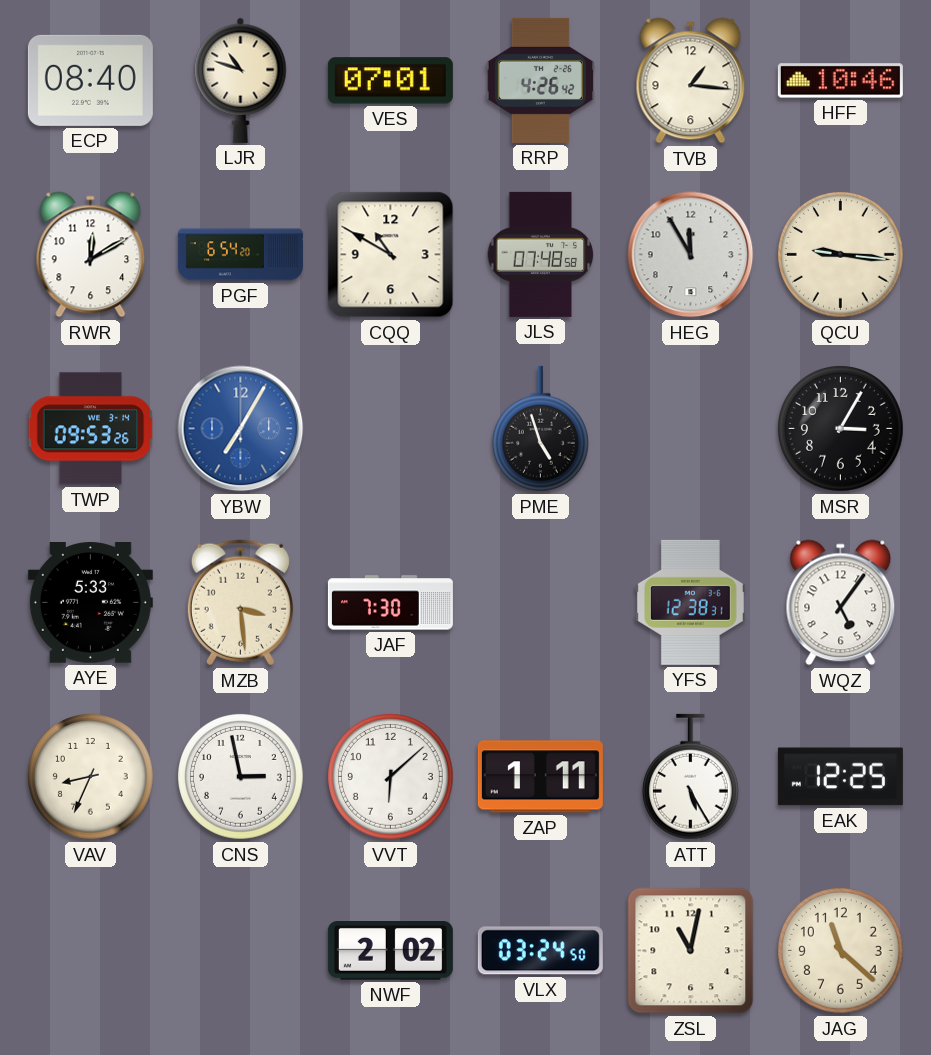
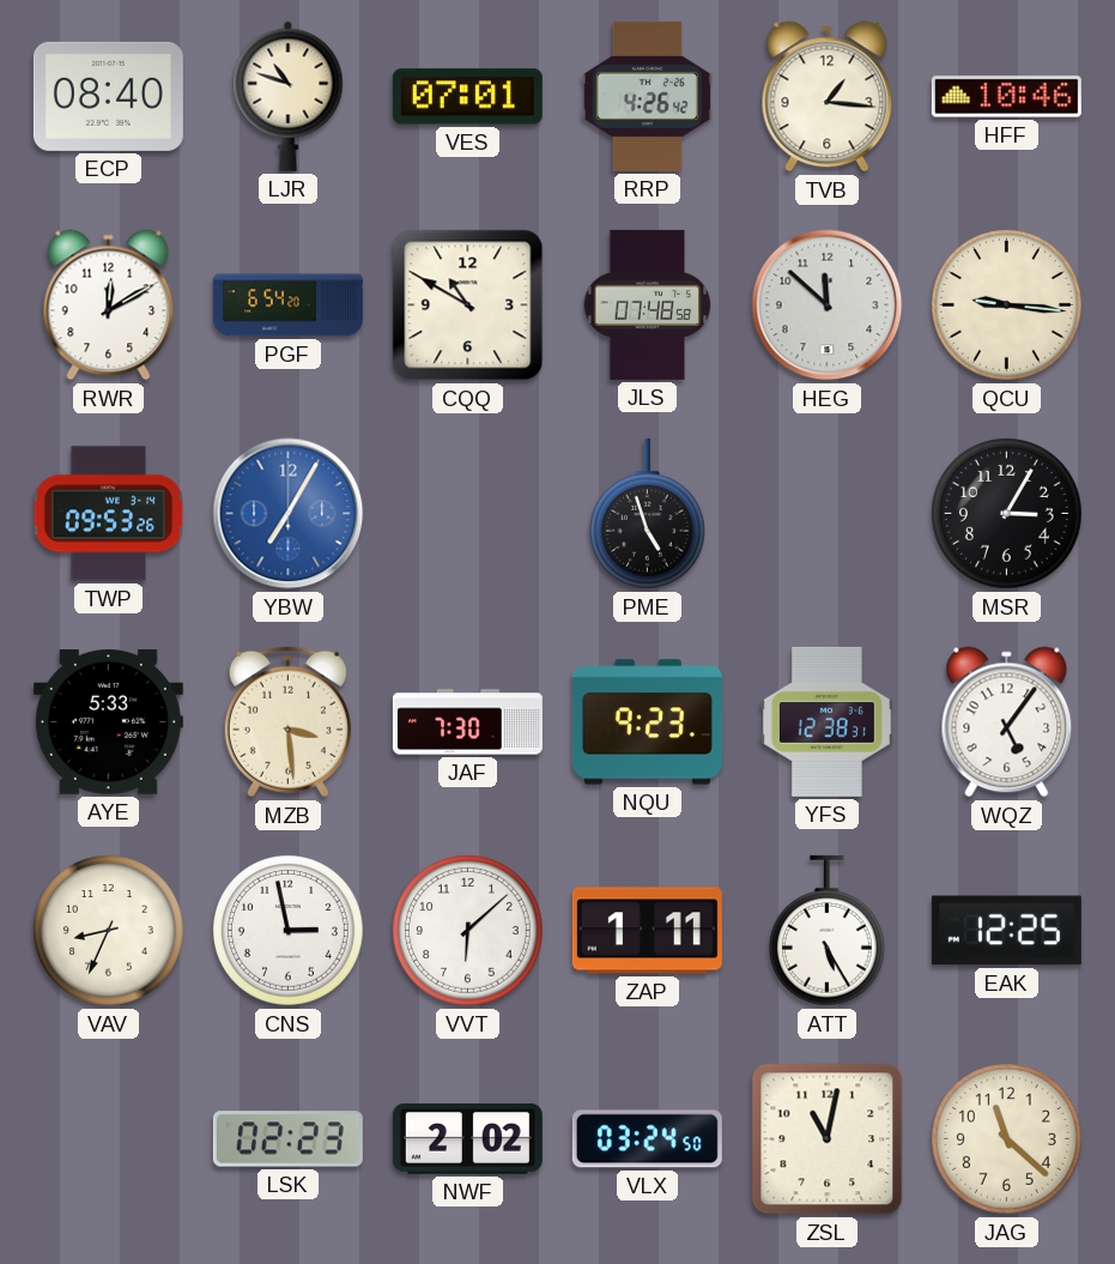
HEG: 11:55 -> 11:52 (828, 306)
NQU: none -> 9:23 (647, 722)
LSK: none -> 02:23 (287, 1139)
